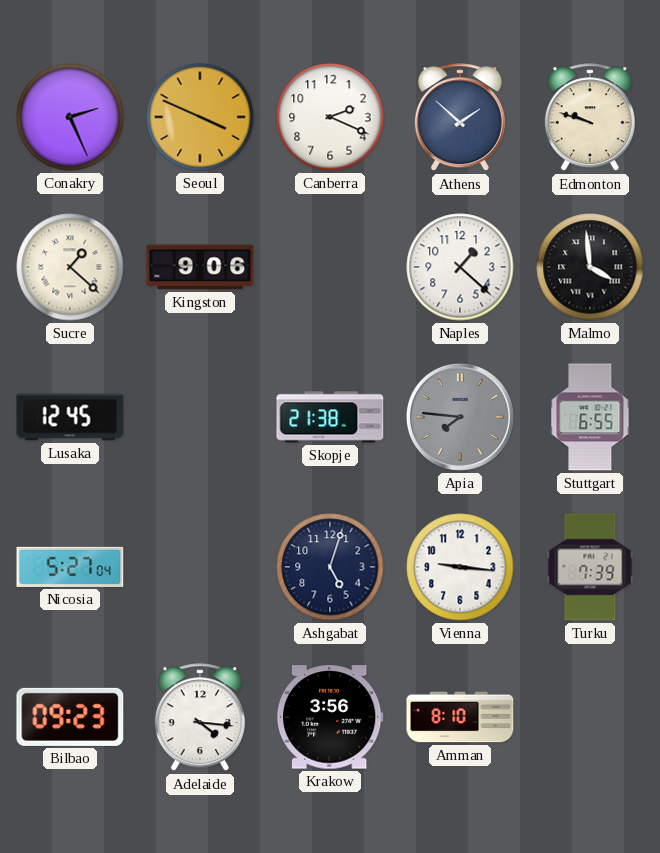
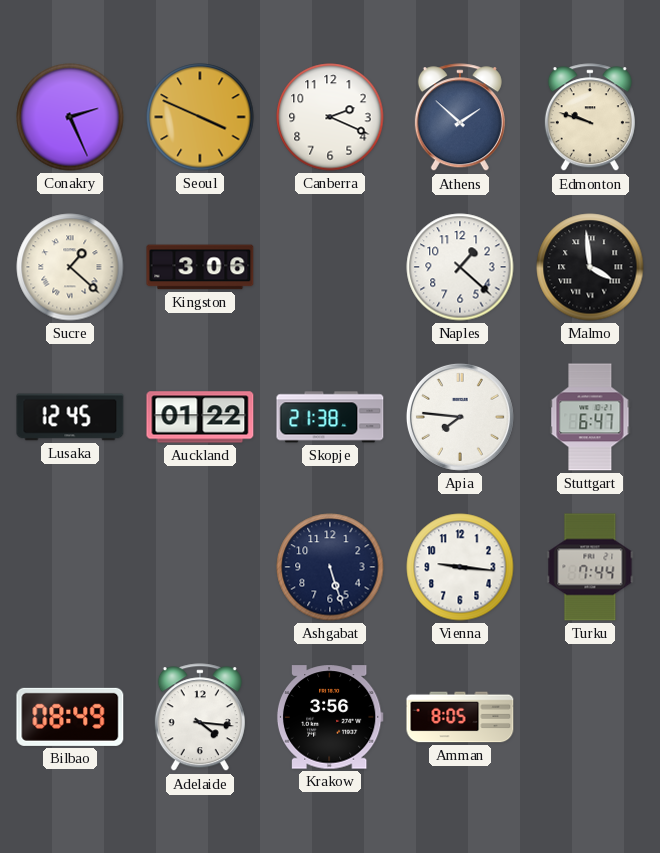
Kingston: 9:06 -> 3:06 (200, 267)
Auckland: none -> 01:22 (200, 417)
Apia dial: grey -> white (460, 417)
Stuttgart: 6:55 -> 6:47 (590, 417)
Nicosia: 5:27 -> none (70, 567)
Ashgabat: 5:03 -> 5:27 (330, 567)
Turku: 7:39 -> 7:44 (590, 567)
Bilbao: 09:23 -> 08:49 (70, 717)
Amman: 8:10 -> 8:05 (460, 717)
